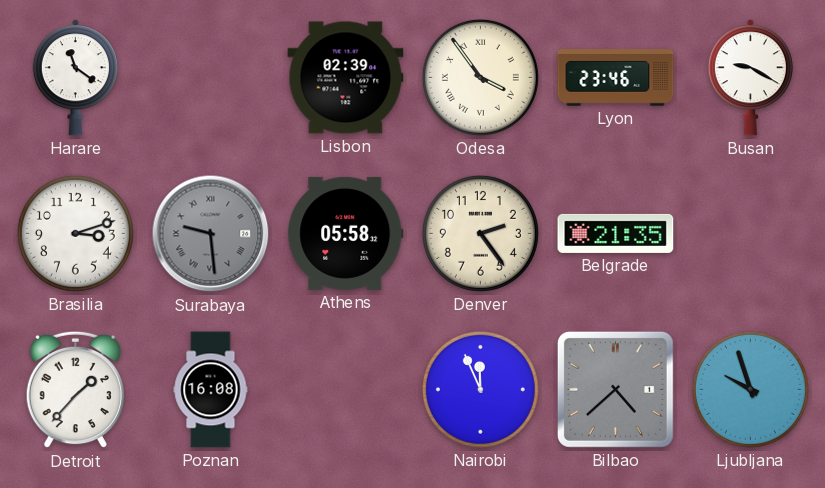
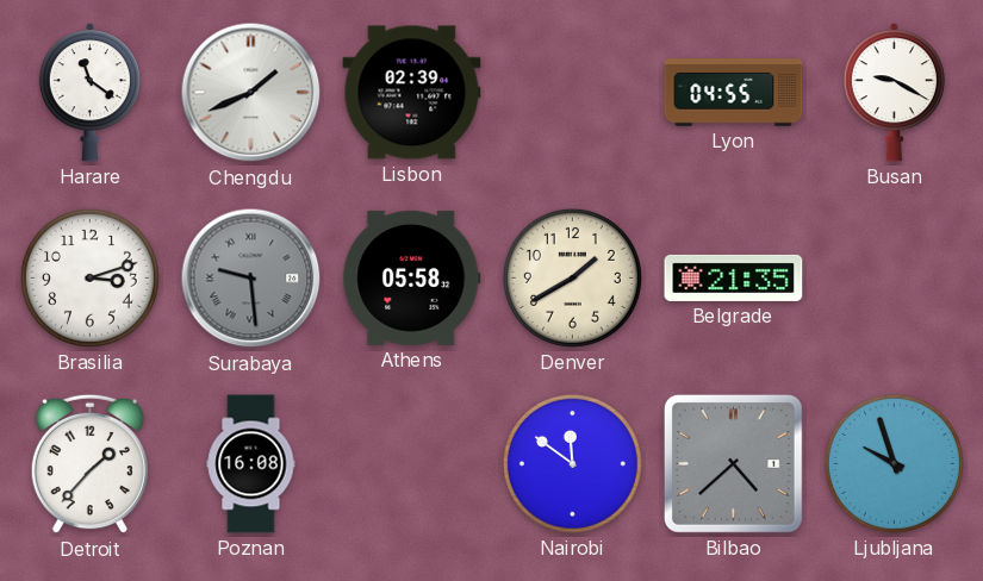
Chengdu: none -> 1:41 (251, 93)
Odesa: 3:54 -> none (480, 77)
Lyon: 23:46 -> 04:55 (734, 93)
Denver: 2:24 -> 1:40 (572, 277)
Nairobi: 11:56 -> 11:51 (572, 463)
